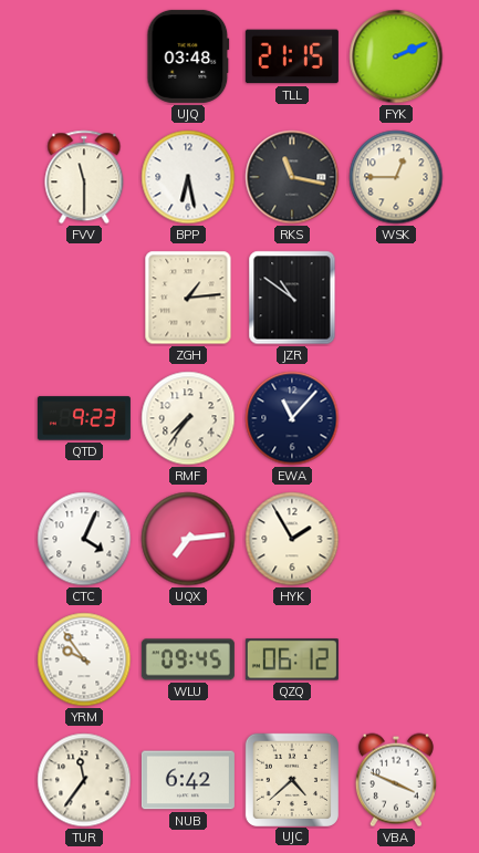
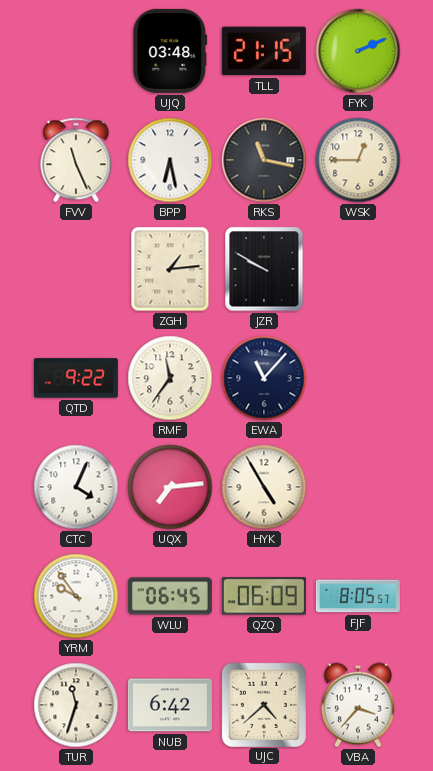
FVV: 11:30 -> 11:26 (76, 160)
JZR: 10:51 -> 9:50 (264, 269)
QTD: 9:23 -> 9:22 (76, 378)
RMF: 7:36 -> 11:36 (170, 378)
HYK: 1:55 -> 4:55 (264, 487)
WLU: 09:45 -> 06:45 (170, 596)
QZQ: 06:12 -> 06:09 (264, 596)
FJF: none -> 8:05 (358, 596)
TUR: 11:36 -> 11:33 (76, 705)
VBA: 3:49 -> 3:37 (358, 705)
